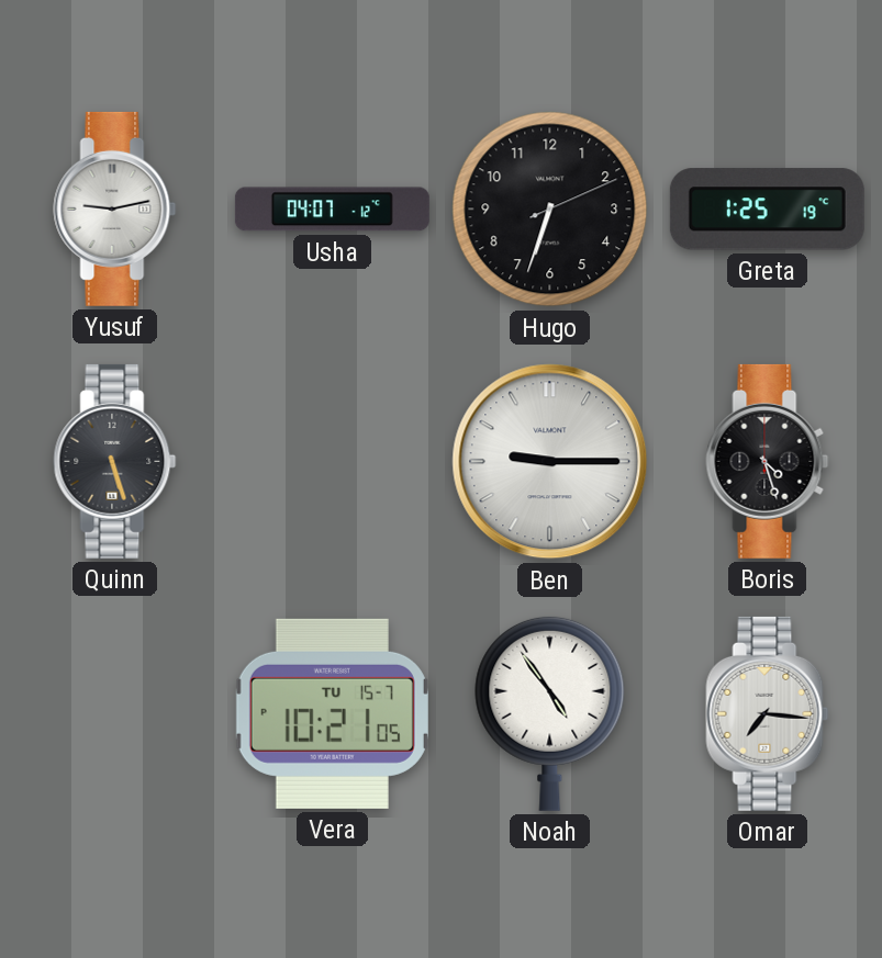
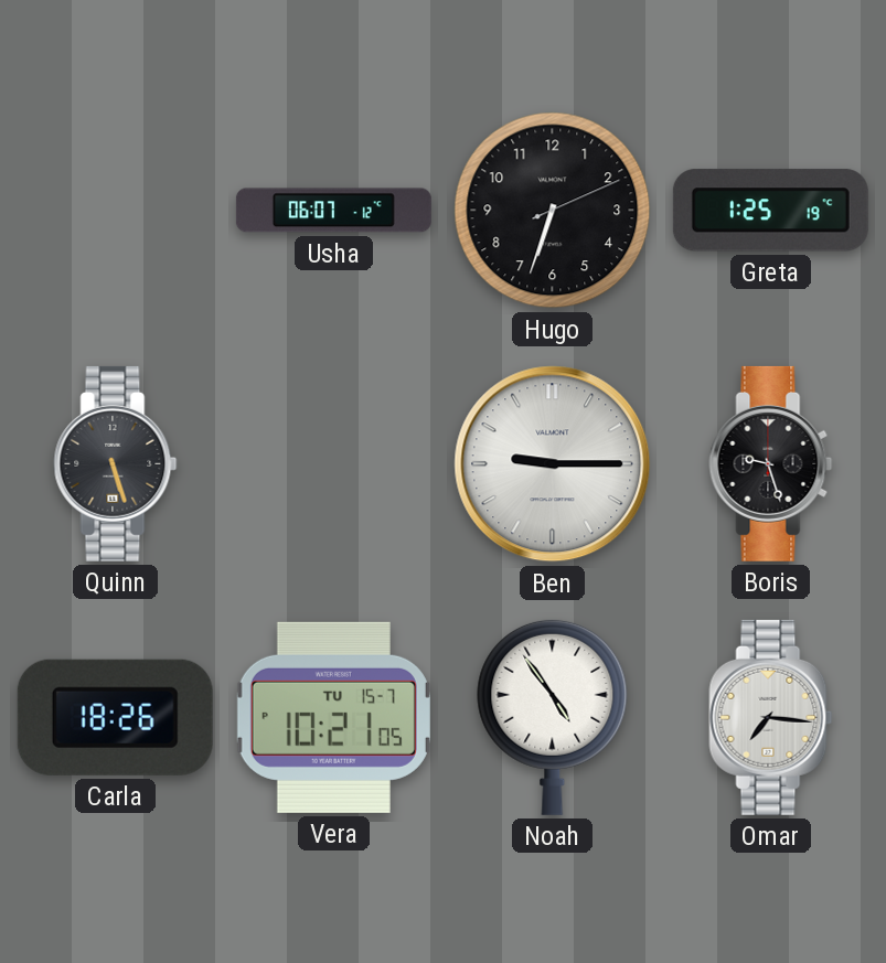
Yusuf: 9:13 -> none (115, 208)
Usha: 04:07 -> 06:07 (333, 211)
Boris: 4:27 -> 9:27 (771, 463)
Carla: none -> 18:26 (115, 717)
